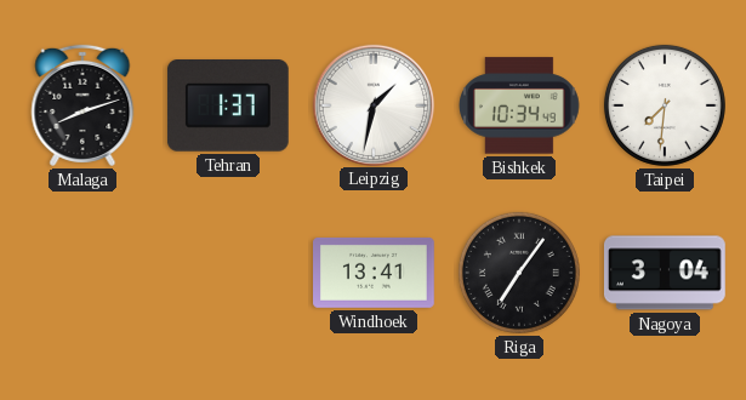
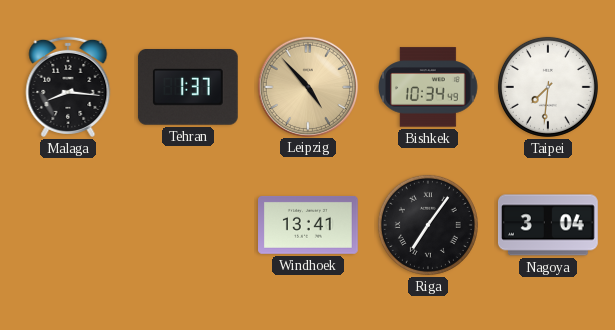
Malaga: 8:12 -> 8:16 (68, 87)
Leipzig: 1:32 -> 4:53 (307, 86)
Leipzig dial: white -> champagne (307, 86)
